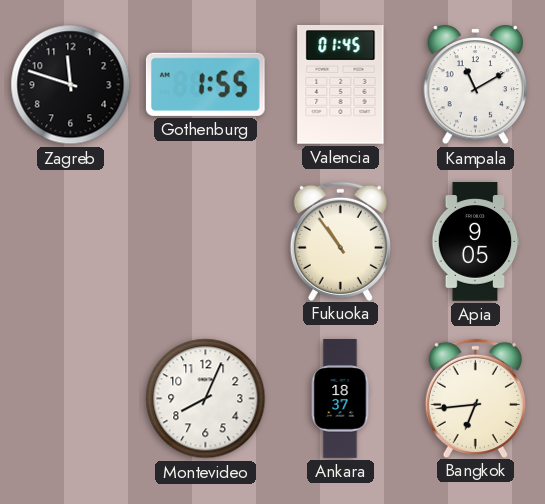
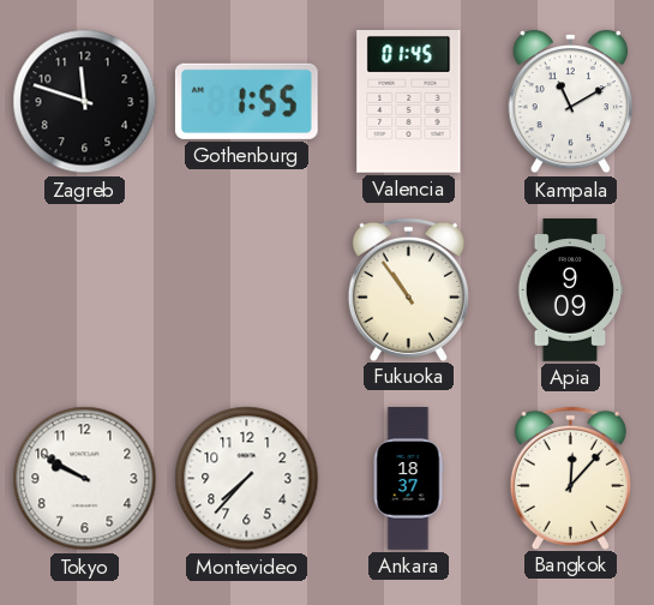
Apia: 9:05 -> 9:09 (570, 290)
Tokyo: none -> 9:50 (85, 479)
Montevideo: 8:04 -> 7:37 (247, 479)
Bangkok: 6:44 -> 12:07 (570, 478)
